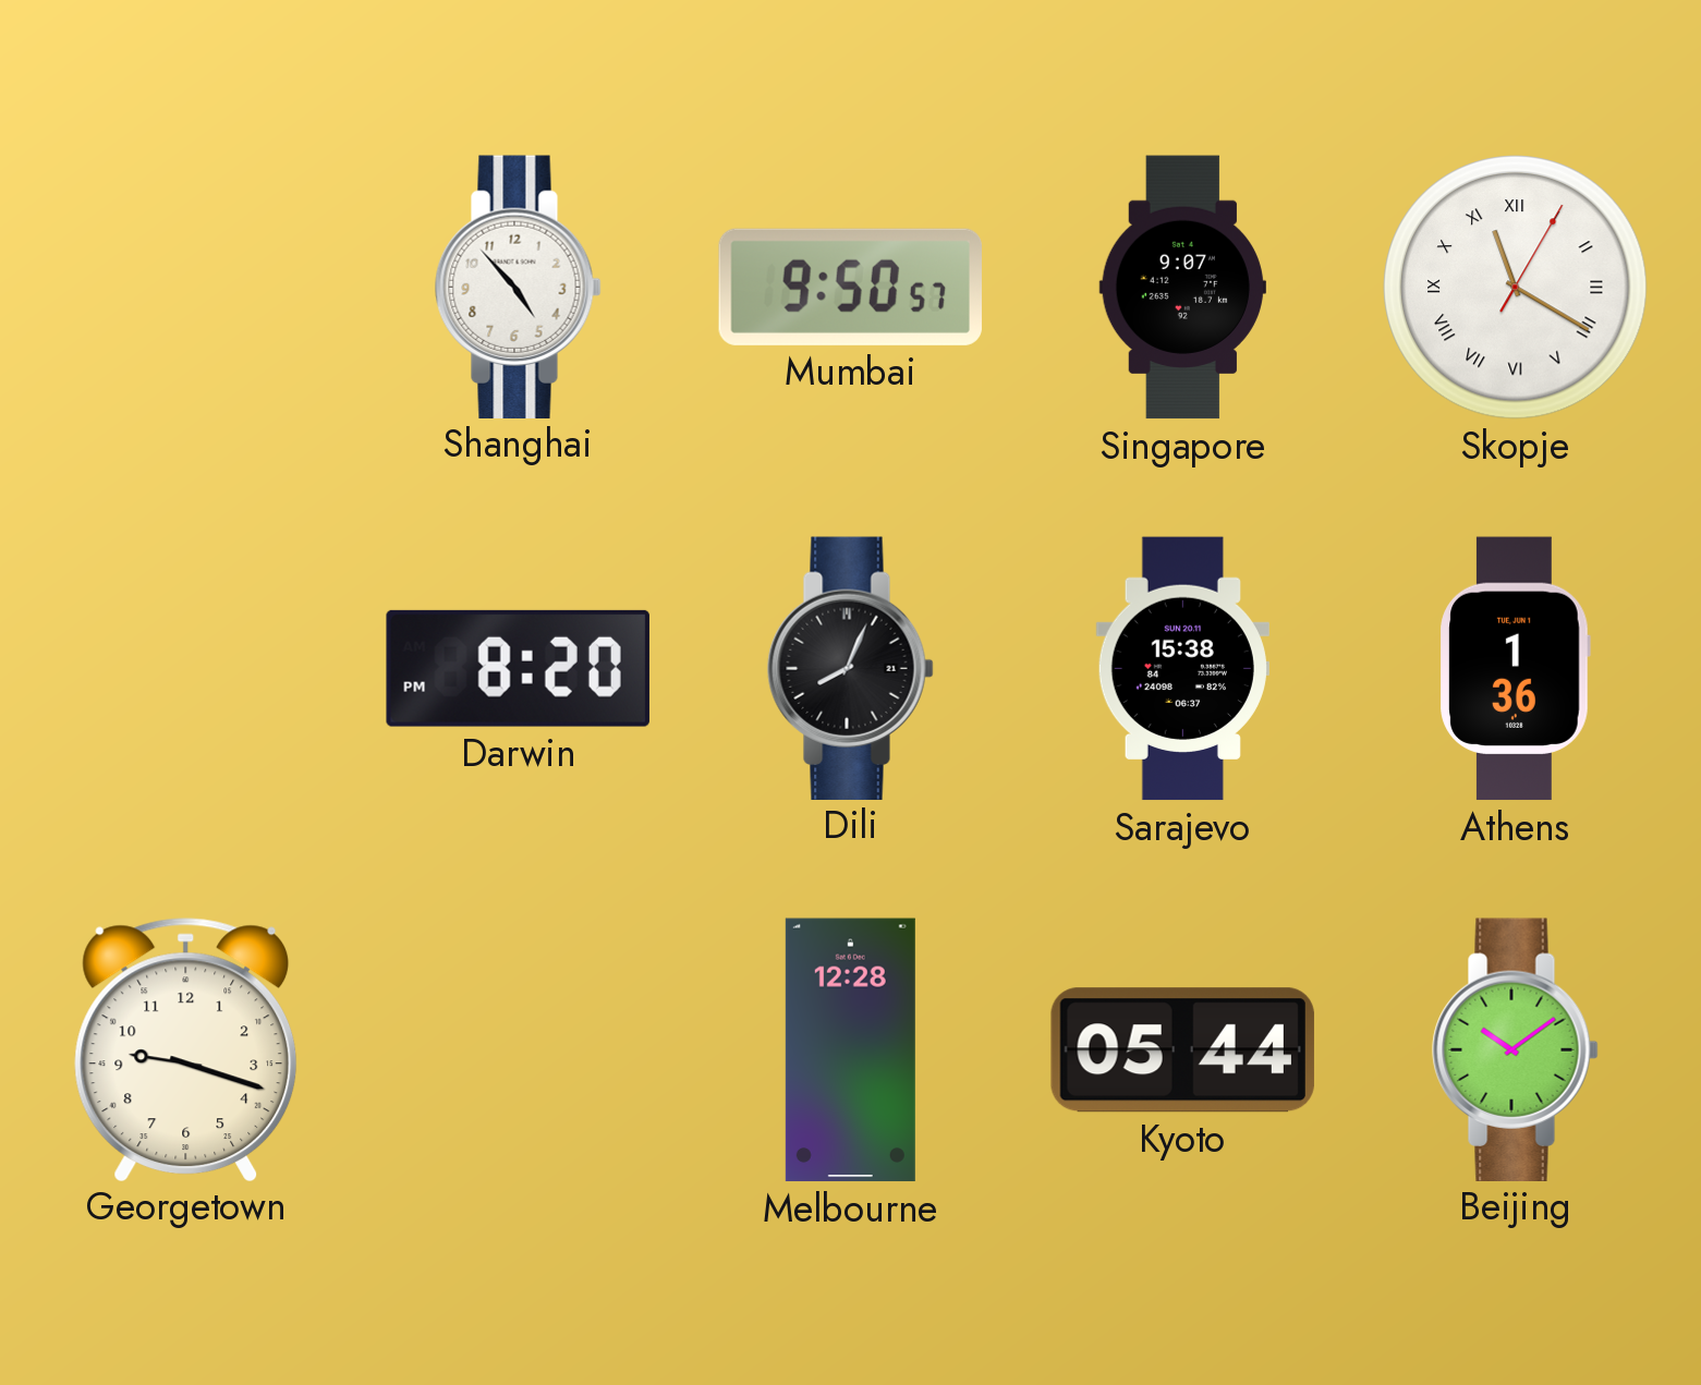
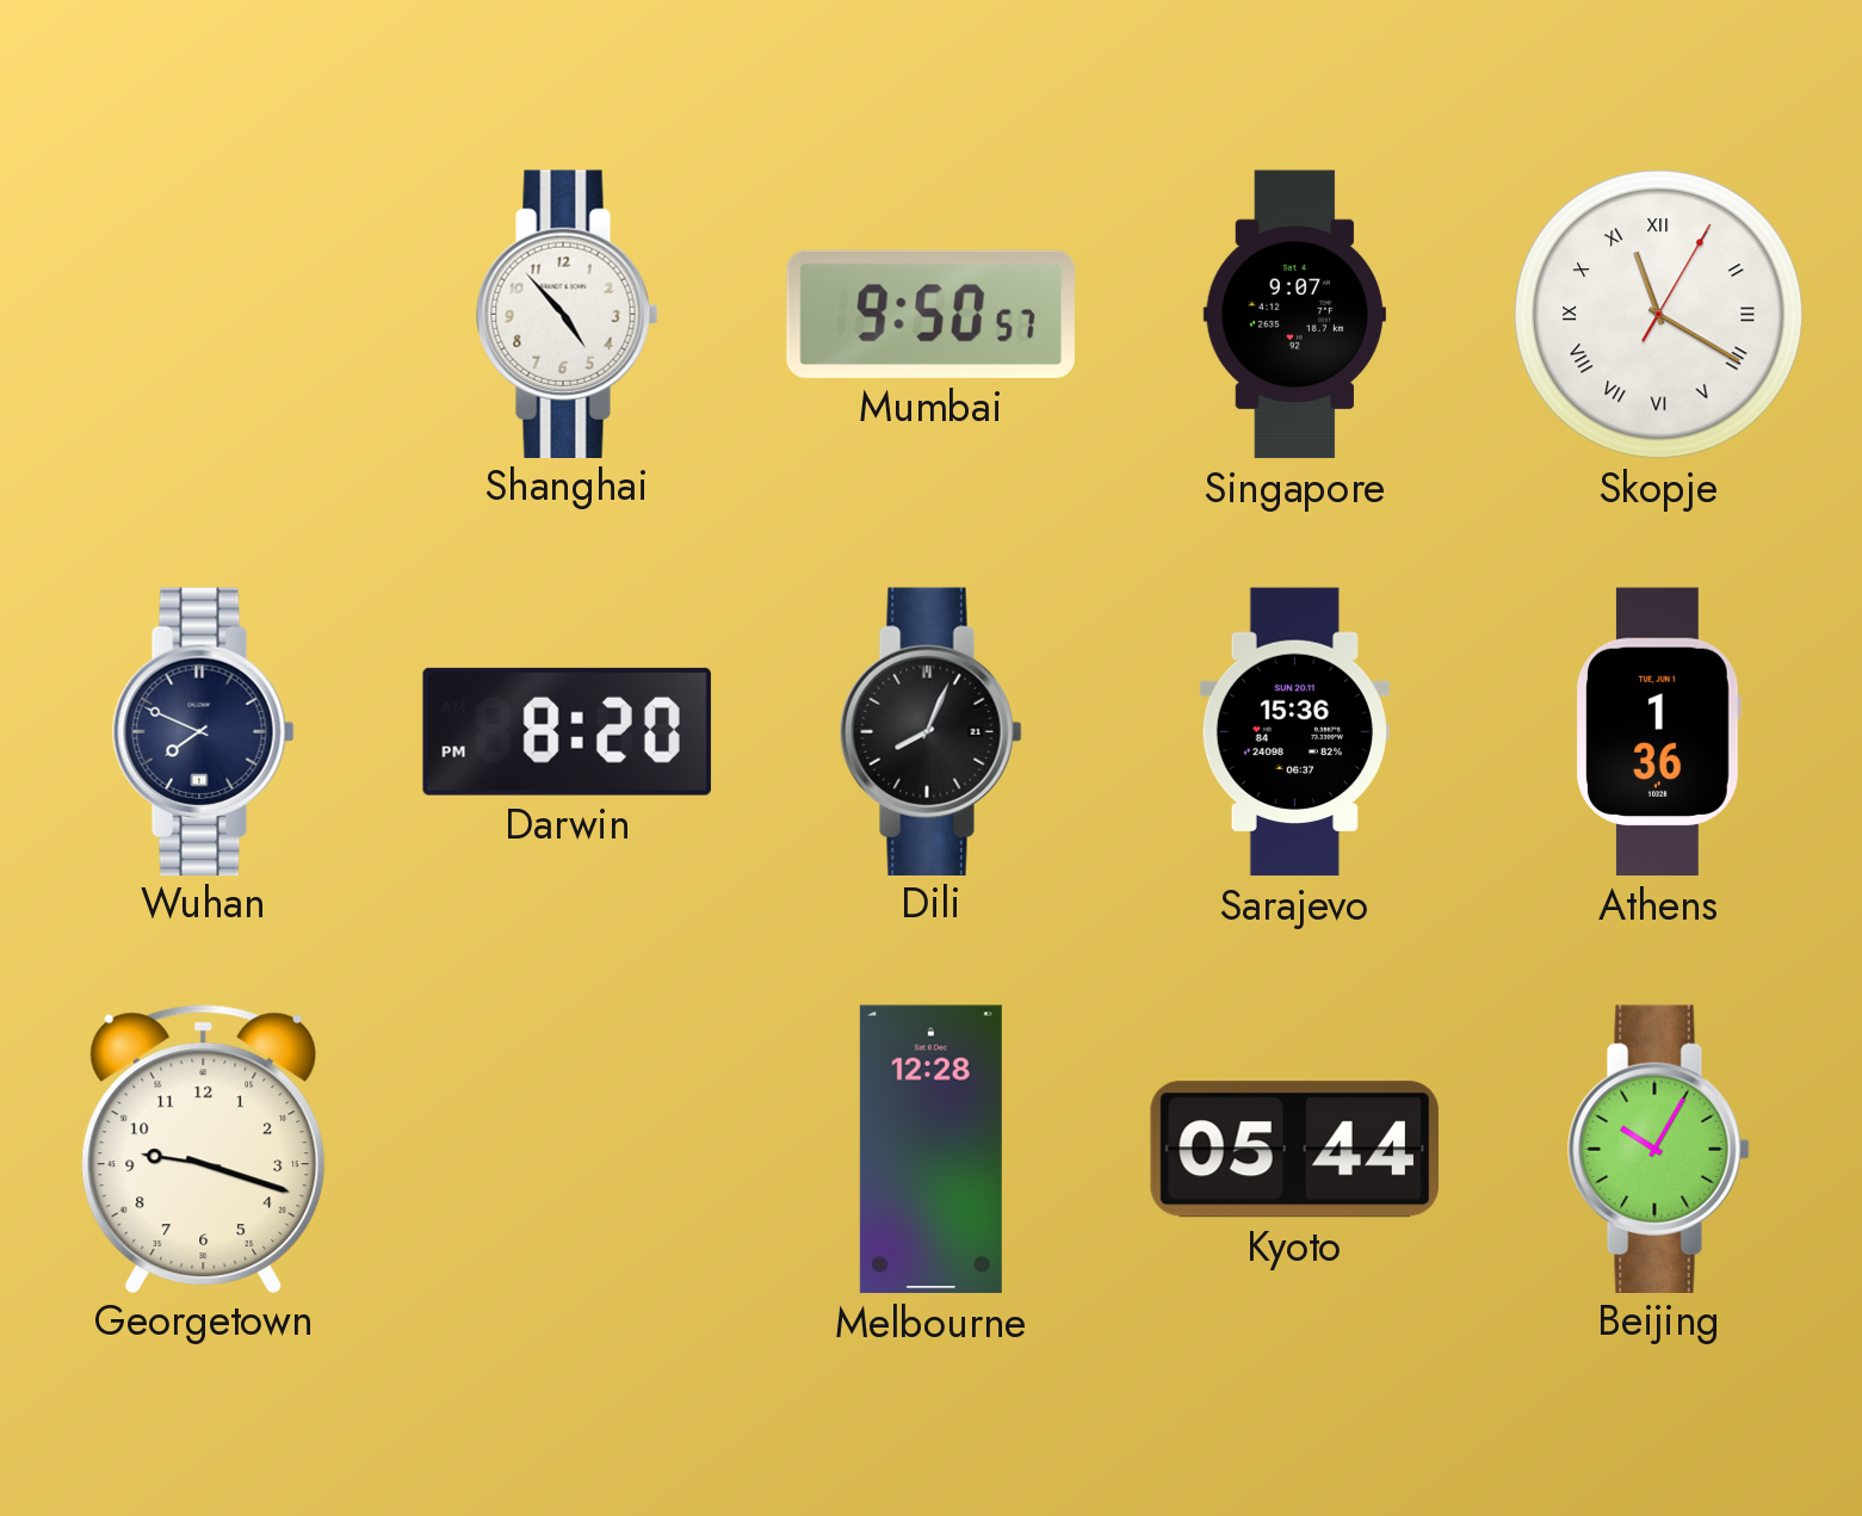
Wuhan: none -> 7:49 (204, 731)
Sarajevo: 15:38 -> 15:36 (1294, 732)
Beijing: 10:09 -> 10:05 (1659, 1149)
